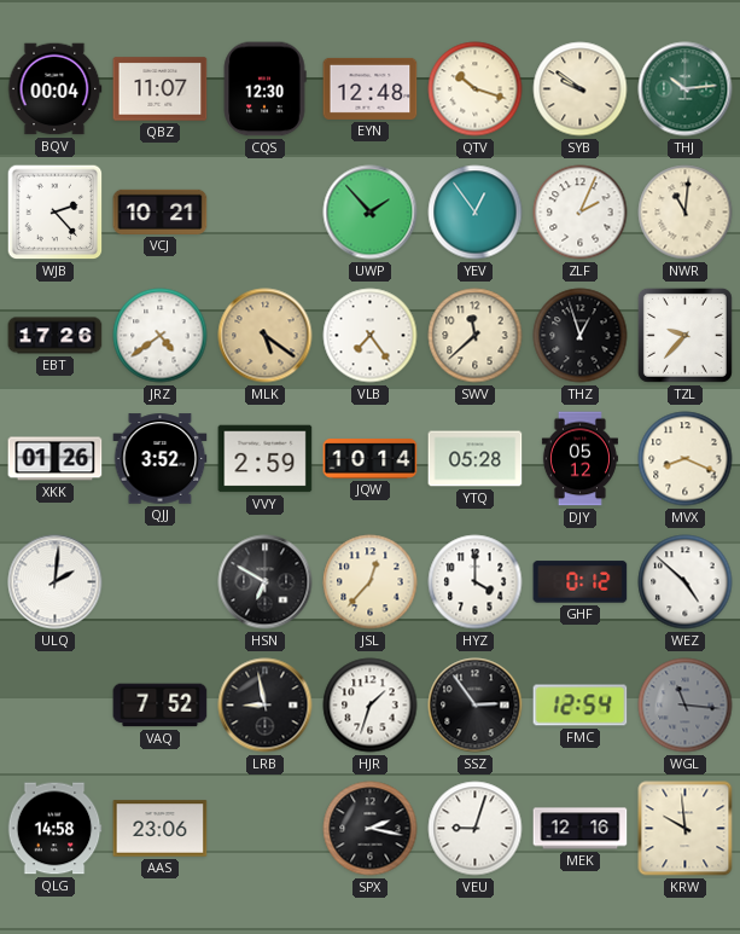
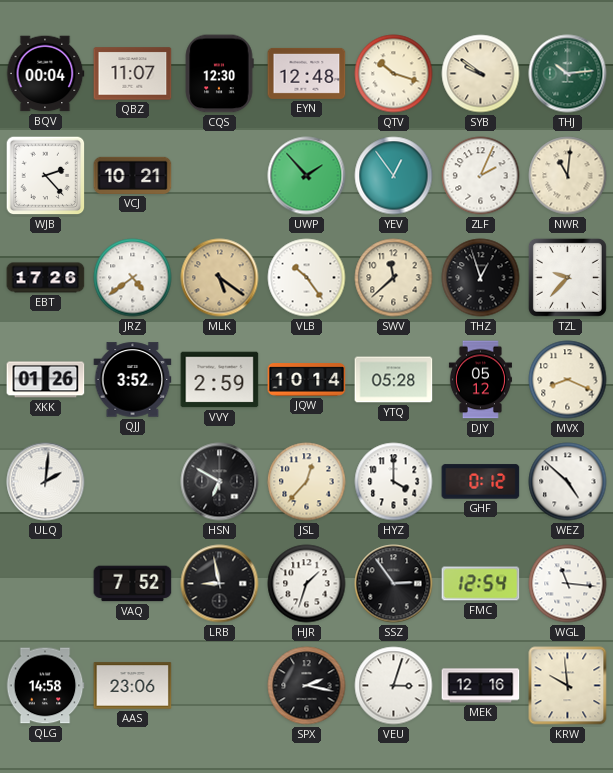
VLB: 7:24 -> 10:24 (307, 278)
WGL dial: grey -> white (568, 584)
VEU: 9:03 -> 3:03 (394, 686)
